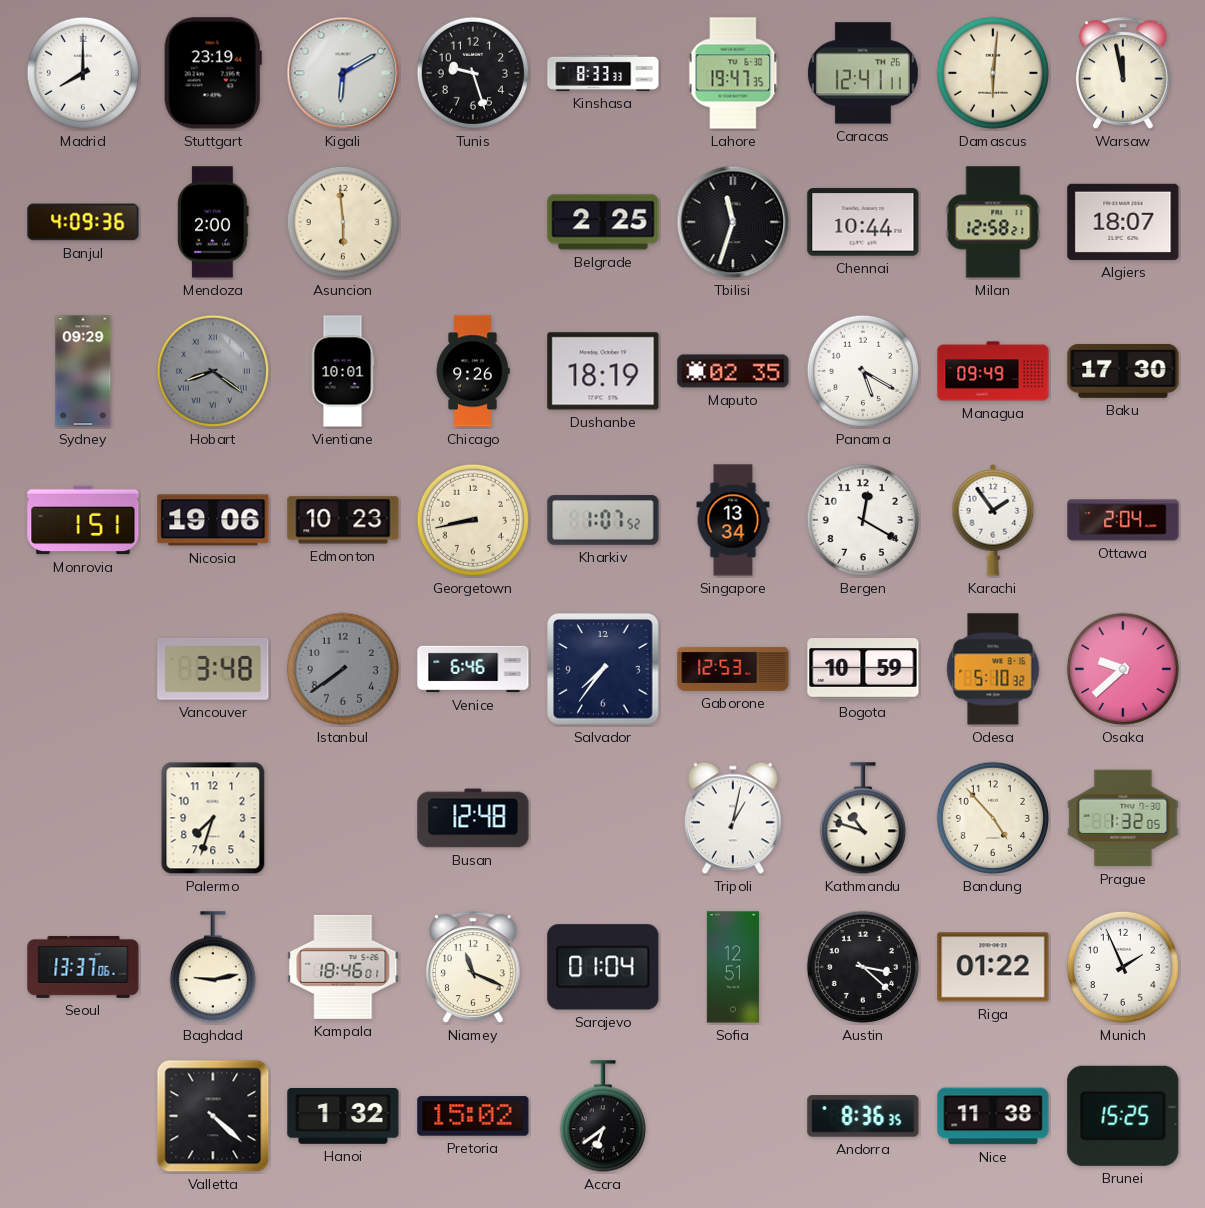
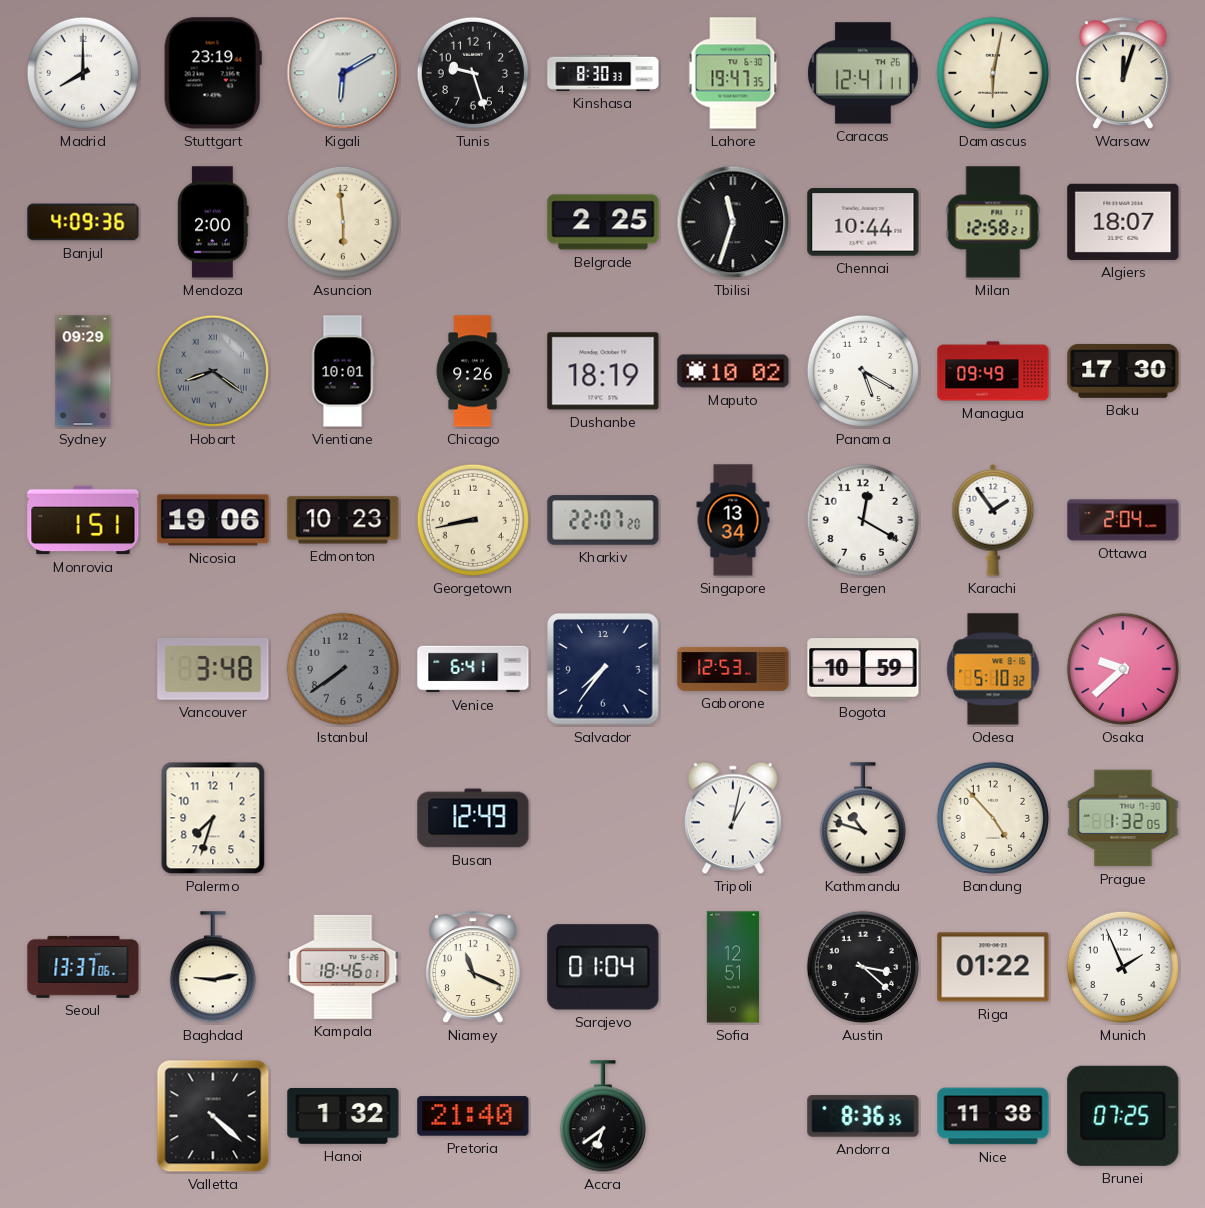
Kinshasa: 8:33 -> 8:30 (603, 73)
Damascus: 6:01 -> 6:02 (993, 73)
Warsaw: 11:58 -> 12:03 (1123, 73)
Maputo: 02:35 -> 10:02 (733, 371)
Kharkiv: 1:07 -> 22:07 (603, 520)
Venice: 6:46 -> 6:41 (473, 669)
Busan: 12:48 -> 12:49 (473, 818)
Pretoria: 15:02 -> 21:40 (473, 1116)
Brunei: 15:25 -> 07:25 (1123, 1116)
